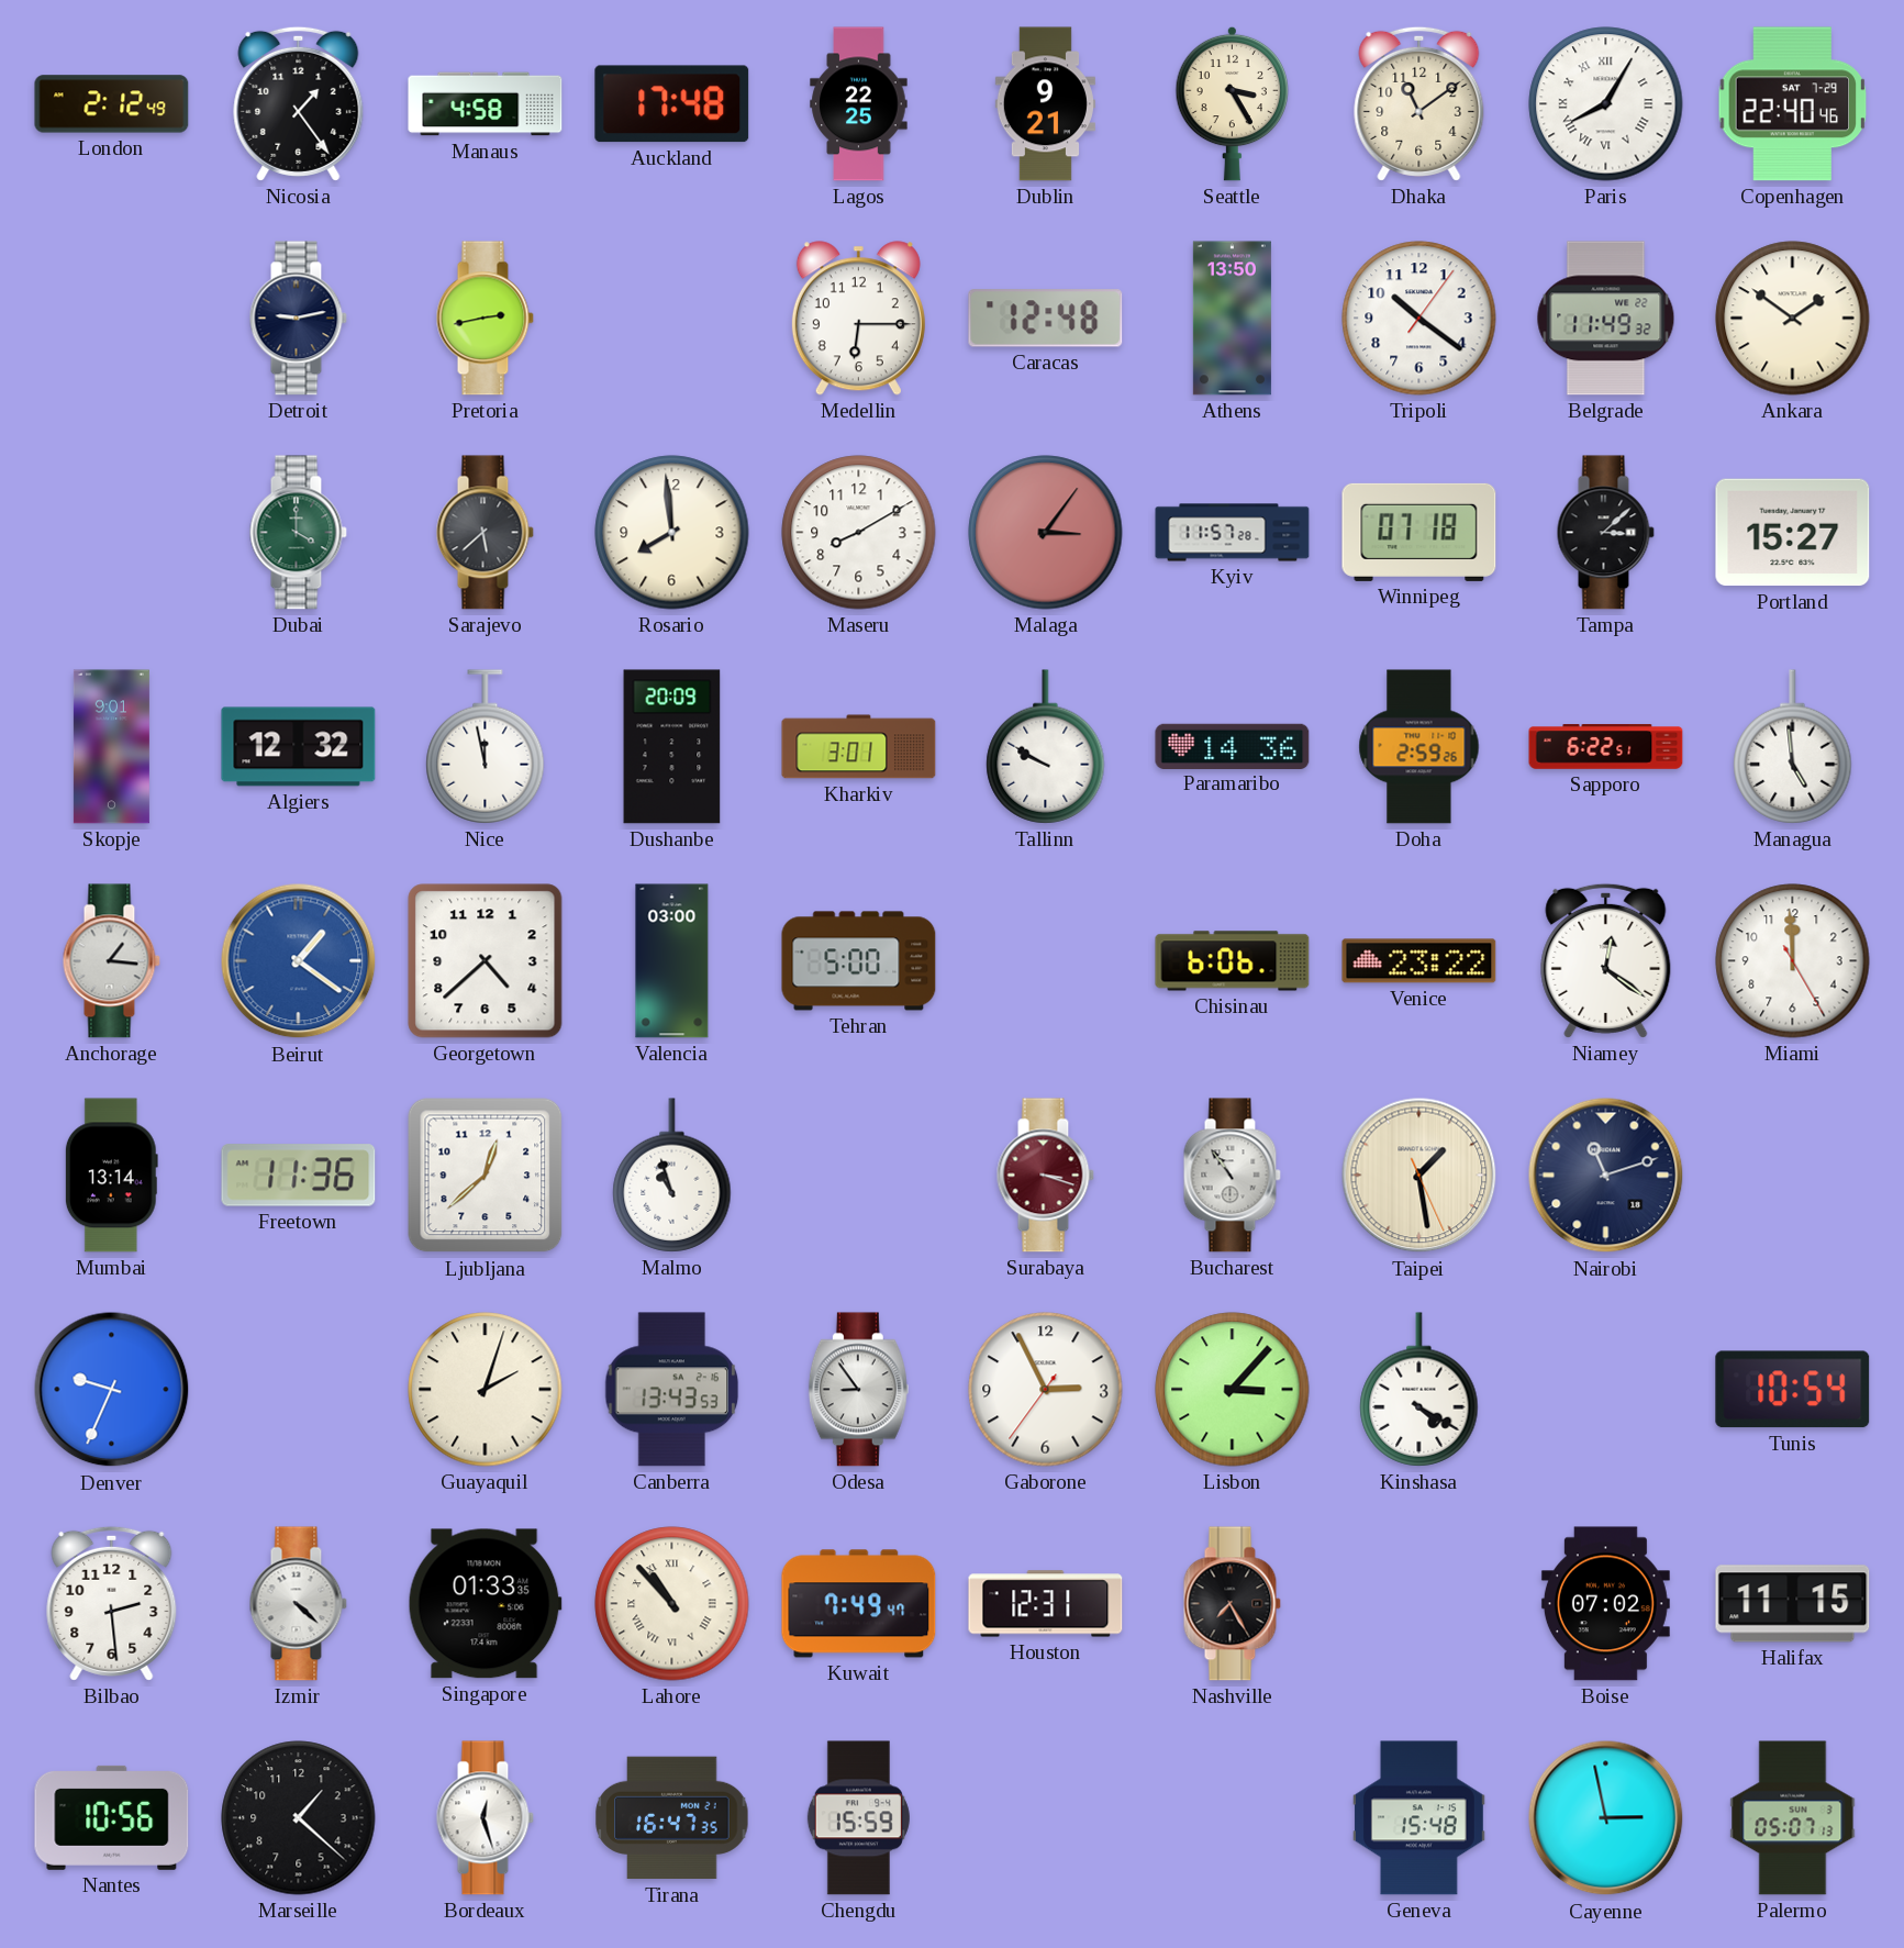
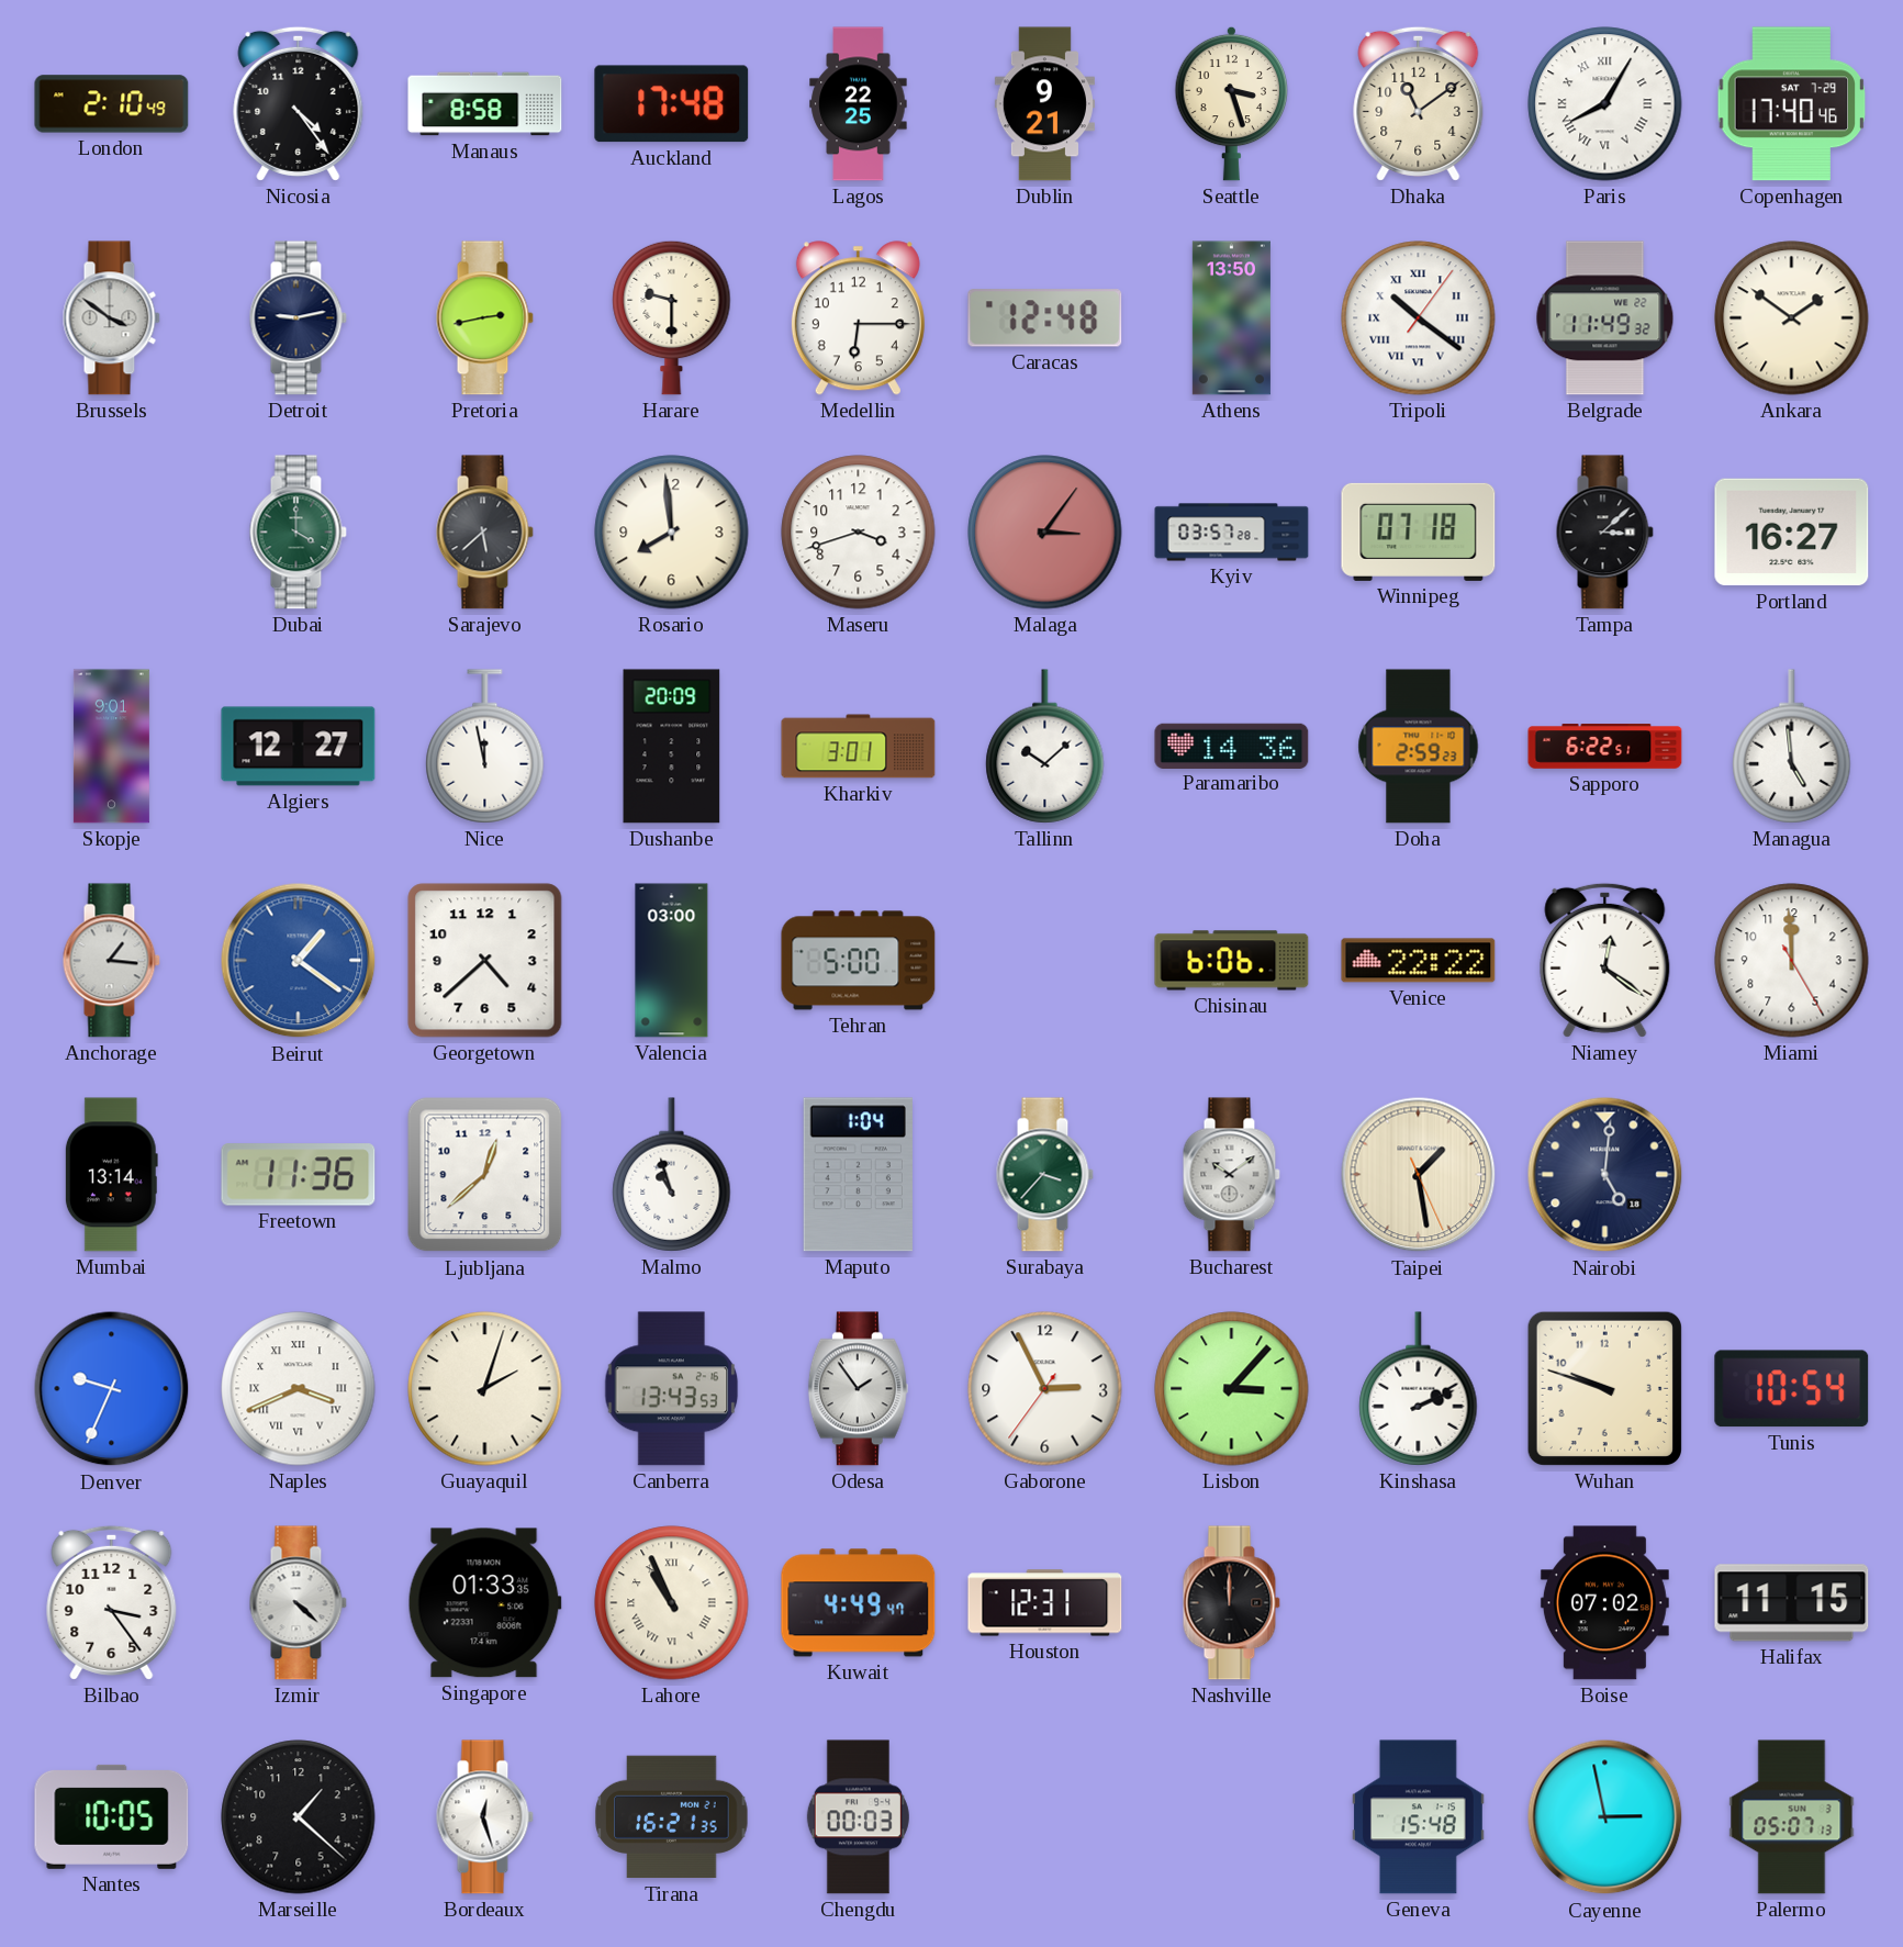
London: 2:12 -> 2:10 (112, 104)
Nicosia: 1:24 -> 4:24 (299, 103)
Manaus: 4:58 -> 8:58 (485, 104)
Seattle: 3:25 -> 3:27 (1232, 103)
Copenhagen: 22:40 -> 17:40 (1792, 104)
Brussels: none -> 3:51 (111, 318)
Harare: none -> 9:30 (672, 317)
Tripoli numerals: Arabic -> Roman (1419, 318)
Maseru: 8:10 -> 3:42 (859, 533)
Kyiv: 11:57 -> 03:57 (1232, 533)
Portland: 15:27 -> 16:27 (1792, 533)
Algiers: 12:32 -> 12:27 (299, 747)
Tallinn: 9:50 -> 10:08 (1045, 747)
Doha: 2:59:26 -> 2:59:23 (1419, 747)
Venice: 23:22 -> 22:22 (1419, 961)
Maputo: none -> 1:04 (858, 1175)
Surabaya: 3:18 -> 3:37 (1044, 1175)
Surabaya dial: burgundy -> green (1044, 1175)
Bucharest: 10:54 -> 10:09 (1231, 1175)
Nairobi: 11:12 -> 5:01 (1605, 1175)
Naples: none -> 3:41 (299, 1389)
Odesa: 8:54 -> 1:54 (858, 1389)
Kinshasa: 4:20 -> 2:11 (1419, 1389)
Wuhan: none -> 9:48 (1604, 1388)
Bilbao: 2:29 -> 3:24 (112, 1602)
Lahore: 10:53 -> 10:56 (672, 1603)
Kuwait: 7:49 -> 4:49 (859, 1603)
Nashville: 7:25 -> 12:00 (1231, 1603)
Nantes: 10:56 -> 10:05 (112, 1816)
Tirana: 16:47 -> 16:21 (672, 1817)
Chengdu: 15:59 -> 00:03 (858, 1817)
